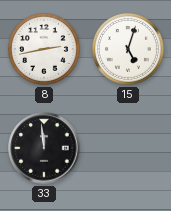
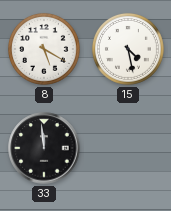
8: 2:43 -> 5:20 (44, 49)
15: 5:03 -> 4:28 (128, 49)
